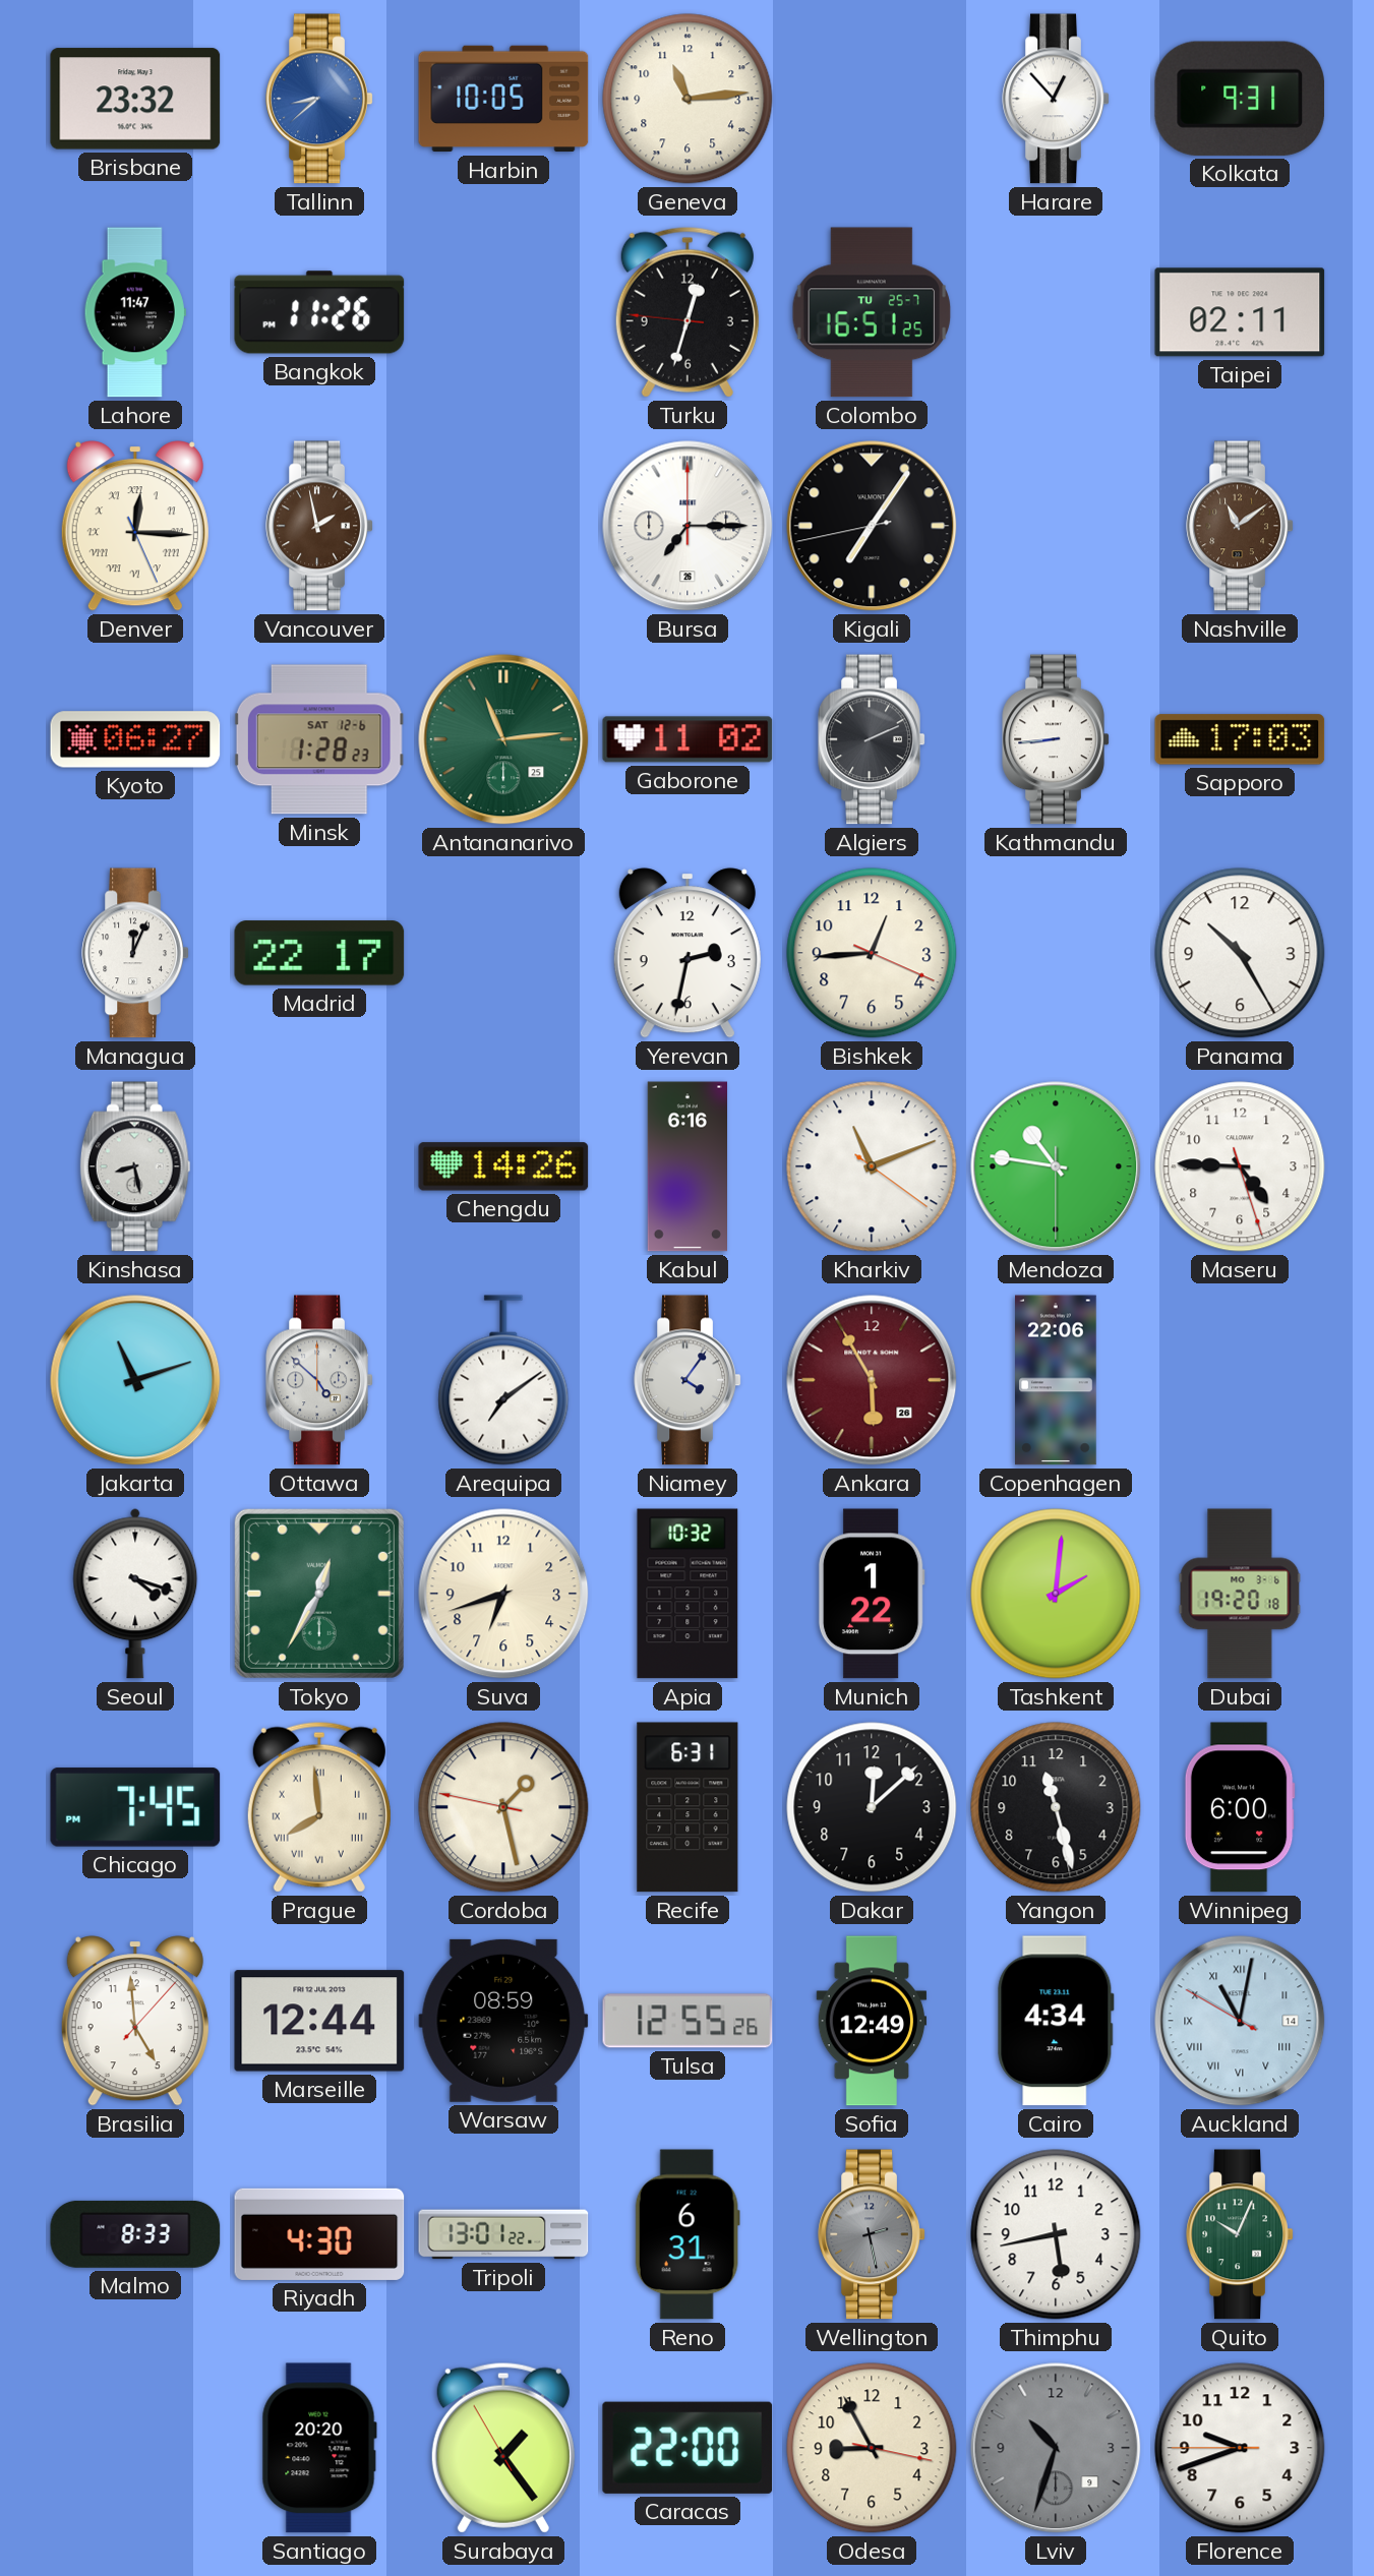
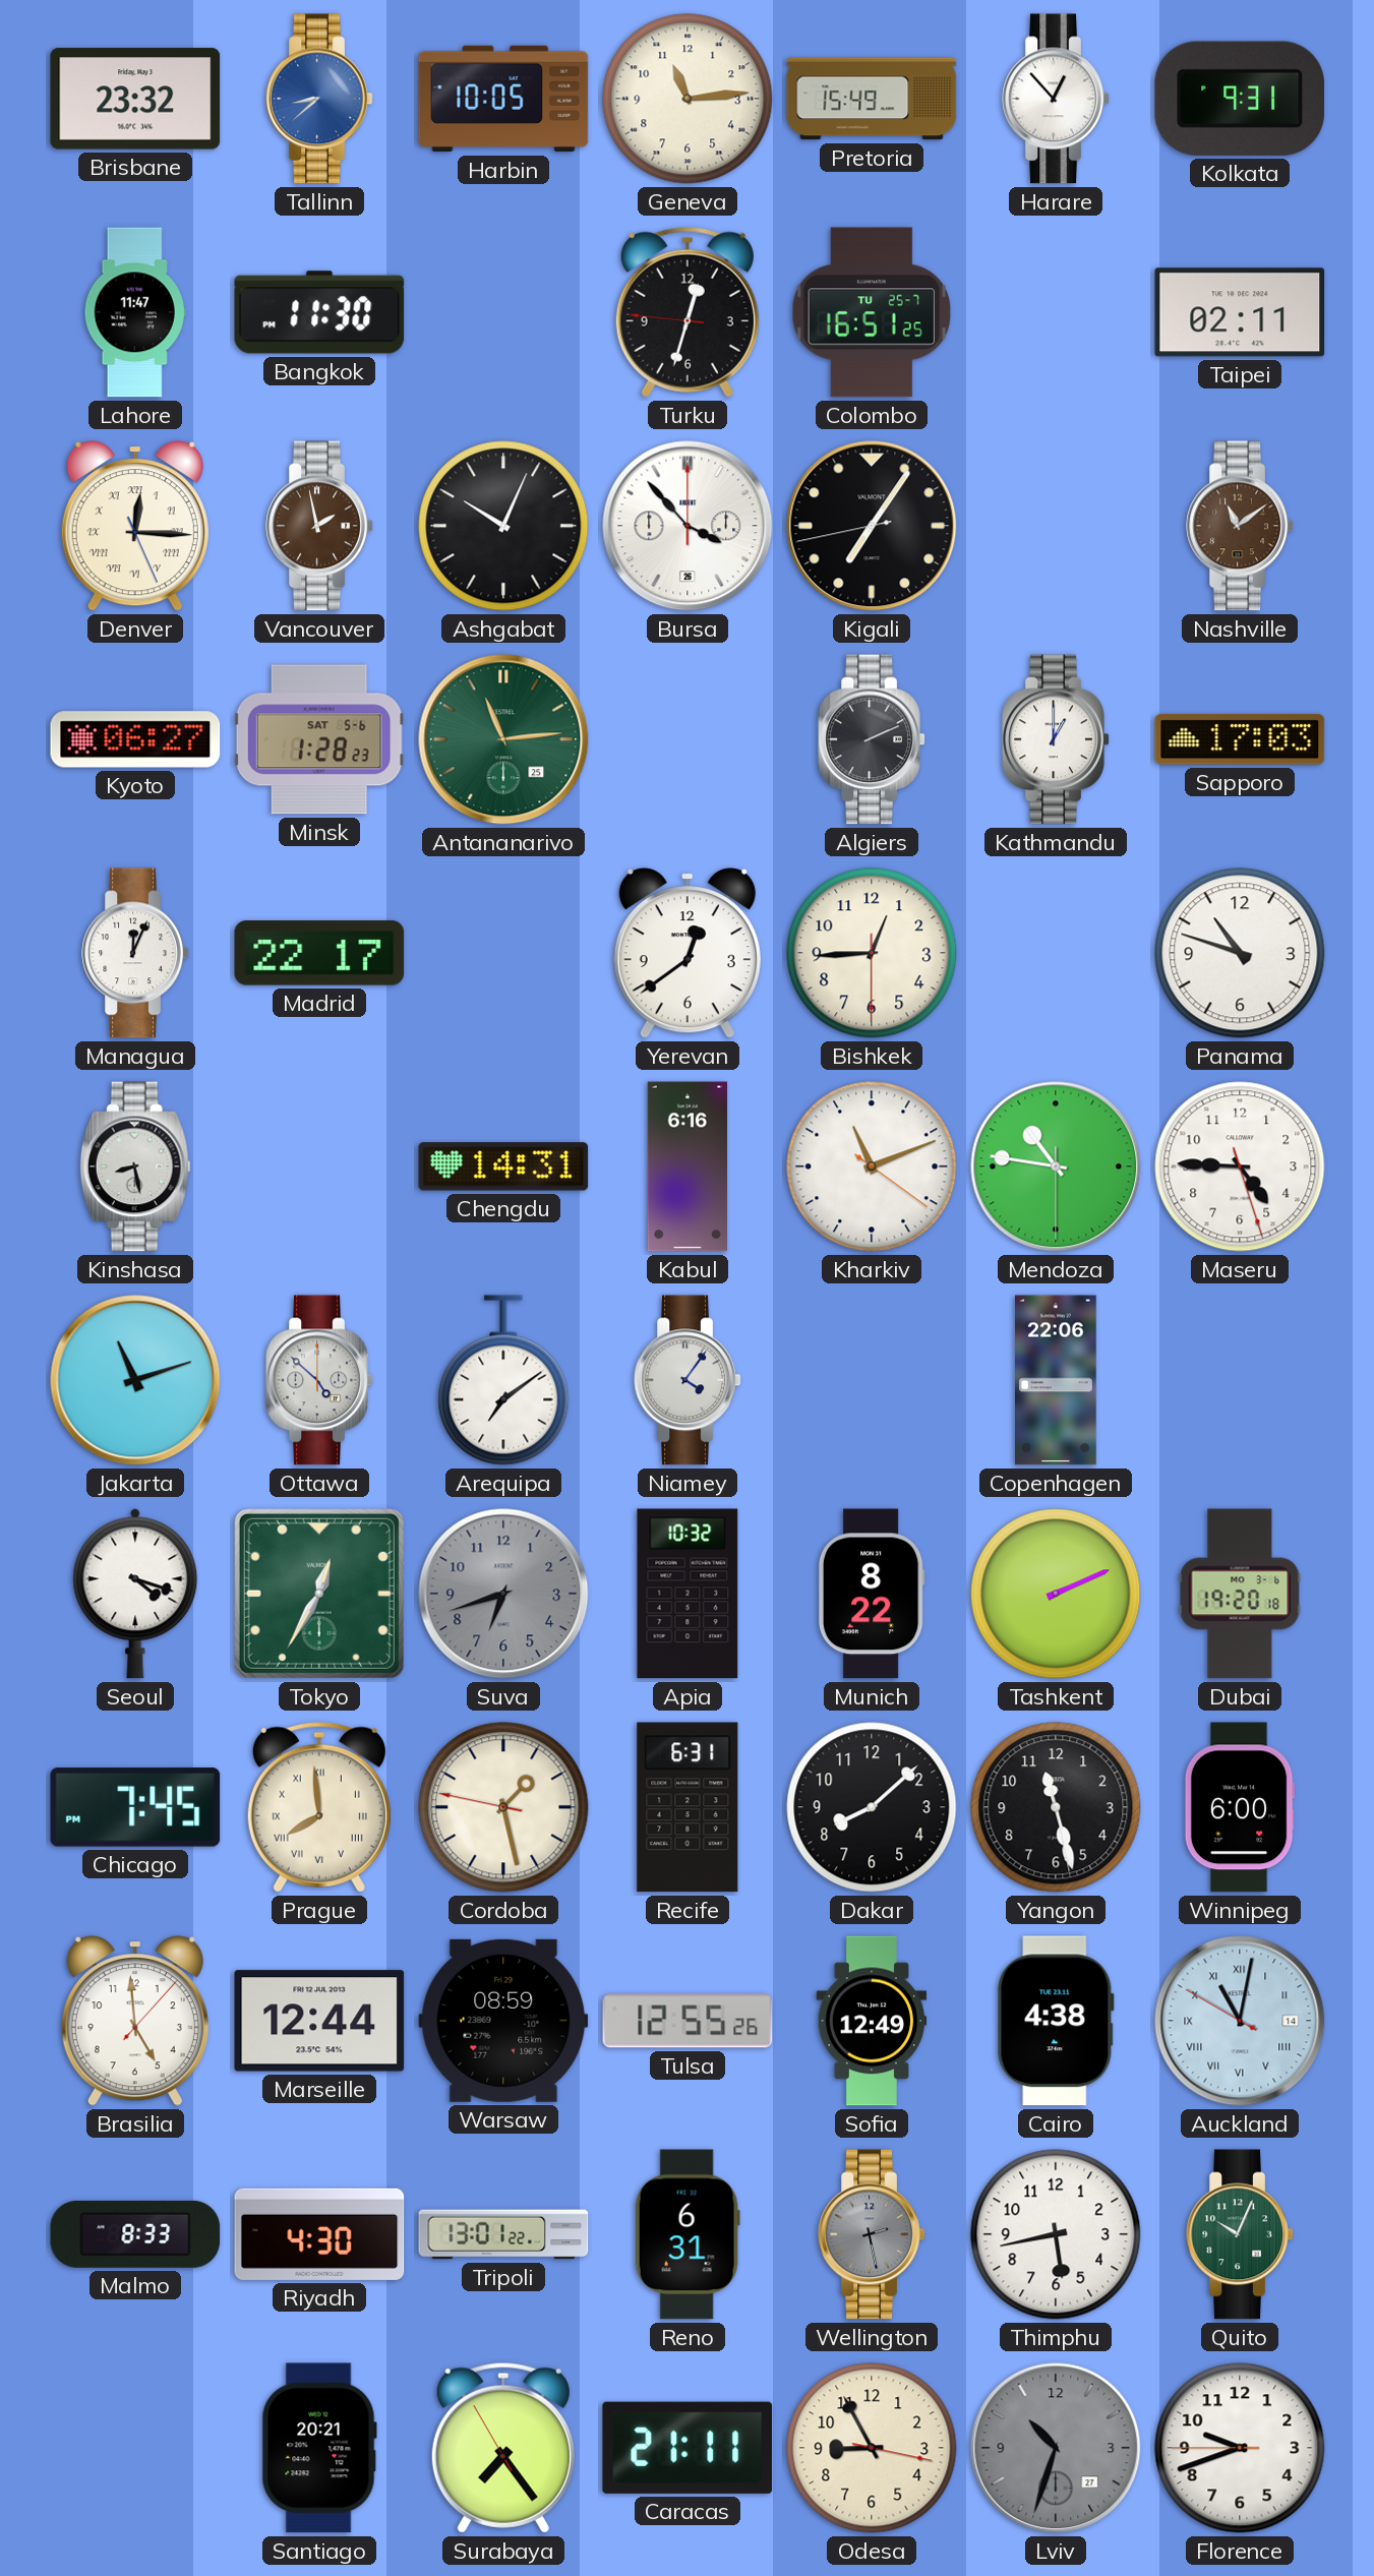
Pretoria: none -> 15:49 (872, 99)
Bangkok: 11:26 -> 11:30 (319, 312)
Ashgabat: none -> 10:04 (503, 526)
Bursa: 7:15 -> 3:53 (688, 526)
Minsk date: SAT 12-6 -> SAT 5-6 (319, 739)
Gaborone: 11:02 -> none (688, 739)
Kathmandu: 8:44 -> 1:00 (1056, 739)
Yerevan: 2:32 -> 12:39 (688, 953)
Bishkek: 12:44:19 -> 12:44:30 (872, 953)
Panama: 10:25 -> 10:48 (1240, 953)
Chengdu: 14:26 -> 14:31 (503, 1166)
Ankara: 5:55 -> none (872, 1380)
Suva dial: cream -> grey (503, 1594)
Munich: 1:22 -> 8:22 (872, 1594)
Tashkent: 2:01 -> 2:11 (1056, 1594)
Dakar: 12:08 -> 8:08 (872, 1807)
Cairo: 4:34 -> 4:38 (1056, 2021)
Santiago: 20:20 -> 20:21 (319, 2448)
Surabaya: 1:23 -> 7:23 (503, 2448)
Caracas: 22:00 -> 21:11 (688, 2448)
Lviv date: 9 -> 27 (1056, 2448)
